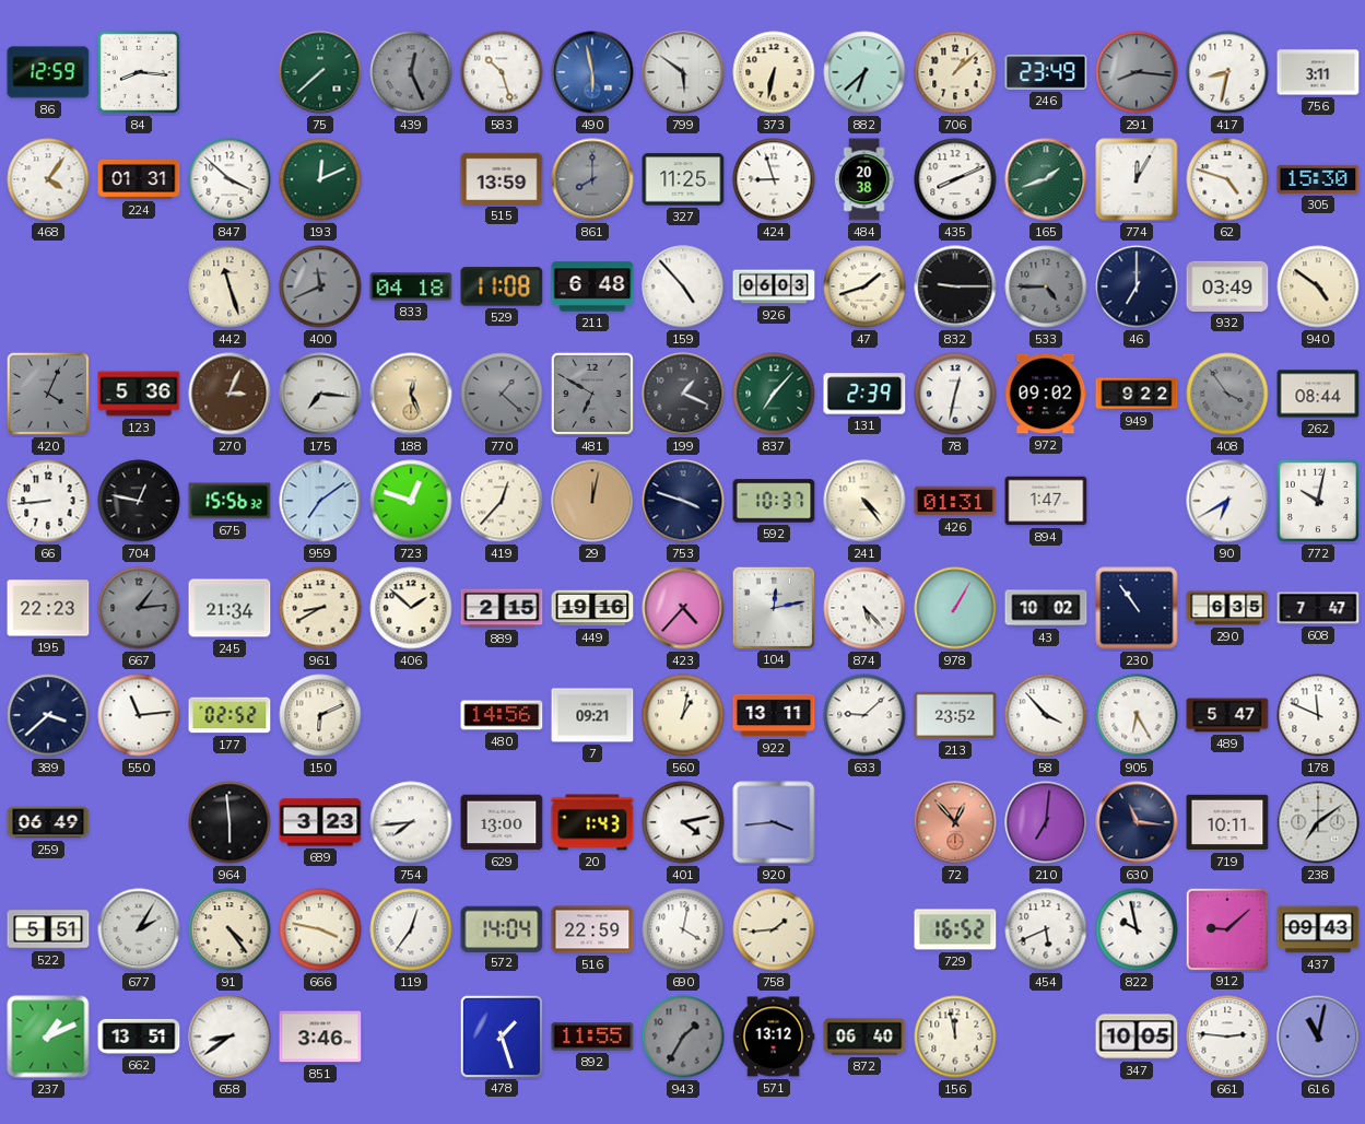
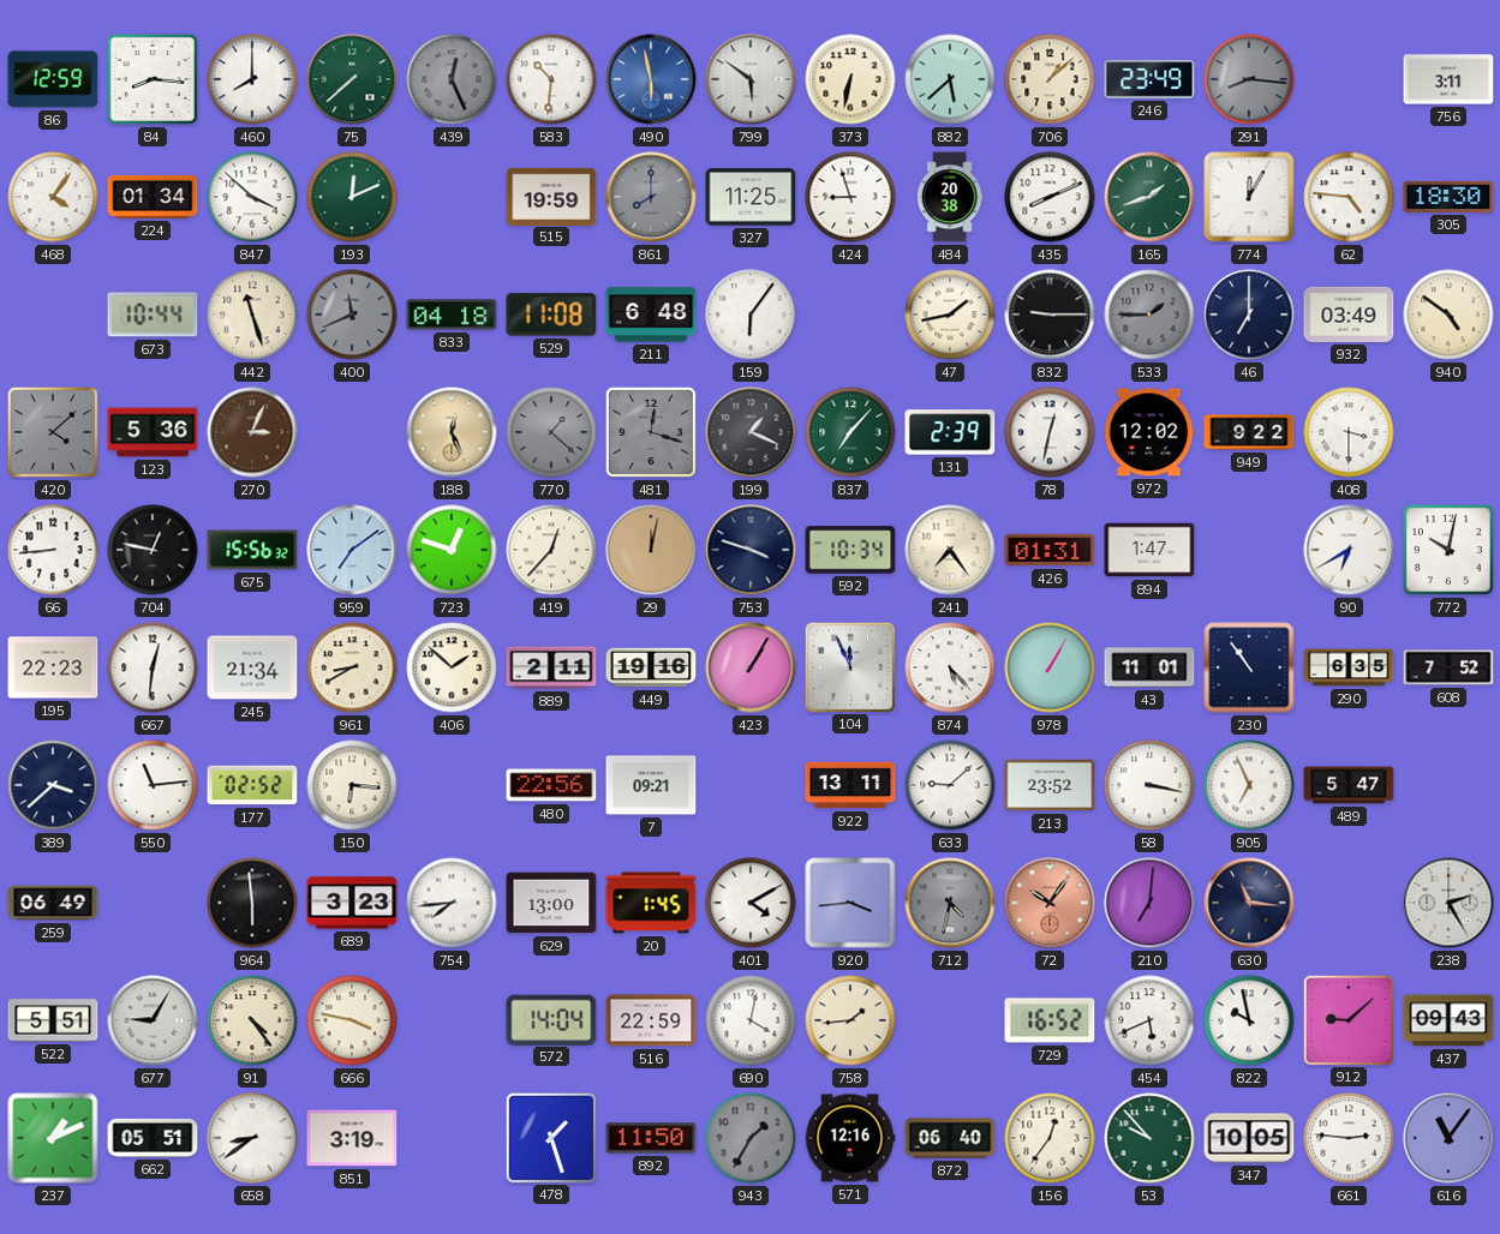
460: none -> 8:00 (252, 79)
583: 10:27 -> 10:31 (551, 79)
882: 6:38 -> 5:38 (950, 79)
417: 8:32 -> none (1227, 72)
224: 01:31 -> 01:34 (153, 197)
515: 13:59 -> 19:59 (551, 196)
62: 4:48 -> 4:46 (1349, 197)
305: 15:30 -> 18:30 (1448, 197)
673: none -> 10:44 (153, 315)
159: 4:53 -> 6:06 (751, 315)
926: 06:03 -> none (774, 286)
47: 1:42 -> 1:43 (950, 315)
533: 4:45 -> 1:45 (1149, 315)
420: 4:04 -> 4:08 (53, 432)
175: 7:16 -> none (320, 394)
481: 6:50 -> 12:18 (651, 432)
972: 09:02 -> 12:02 (1149, 432)
408: 3:54 -> 3:30 (1349, 432)
408 dial: grey -> white (1349, 432)
262: 08:44 -> none (1318, 394)
592: 10:37 -> 10:34 (850, 550)
241: 4:24 -> 7:24 (950, 550)
667: 1:14 -> 12:31 (153, 667)
667 dial: grey -> white (153, 667)
889: 2:15 -> 2:11 (551, 667)
423: 4:37 -> 1:05 (751, 667)
104: 12:13 -> 11:56 (849, 666)
43: 10:02 -> 11:01 (1149, 667)
608: 7:47 -> 7:52 (1448, 667)
150: 6:11 -> 6:16 (352, 785)
480: 14:56 -> 22:56 (551, 785)
560: 1:02 -> none (683, 715)
58: 3:53 -> 3:17 (1149, 785)
905: 6:25 -> 6:56 (1249, 785)
178: 11:49 -> none (1318, 715)
20: 1:43 -> 1:45 (651, 903)
401: 4:13 -> 4:10 (751, 903)
712: none -> 4:32 (950, 903)
72: 12:53 -> 10:06 (1050, 903)
719: 10:11 -> none (1227, 822)
238: 7:09 -> 2:25 (1448, 903)
677: 2:05 -> 9:05 (153, 1020)
119: 12:36 -> none (411, 929)
662: 13:51 -> 05:51 (153, 1138)
851: 3:46 -> 3:19 (352, 1138)
892: 11:55 -> 11:50 (651, 1138)
571: 13:12 -> 12:16 (850, 1138)
156: 11:58 -> 12:36 (1050, 1138)
53: none -> 9:53 (1149, 1138)
616: 11:02 -> 11:06 (1448, 1138)
